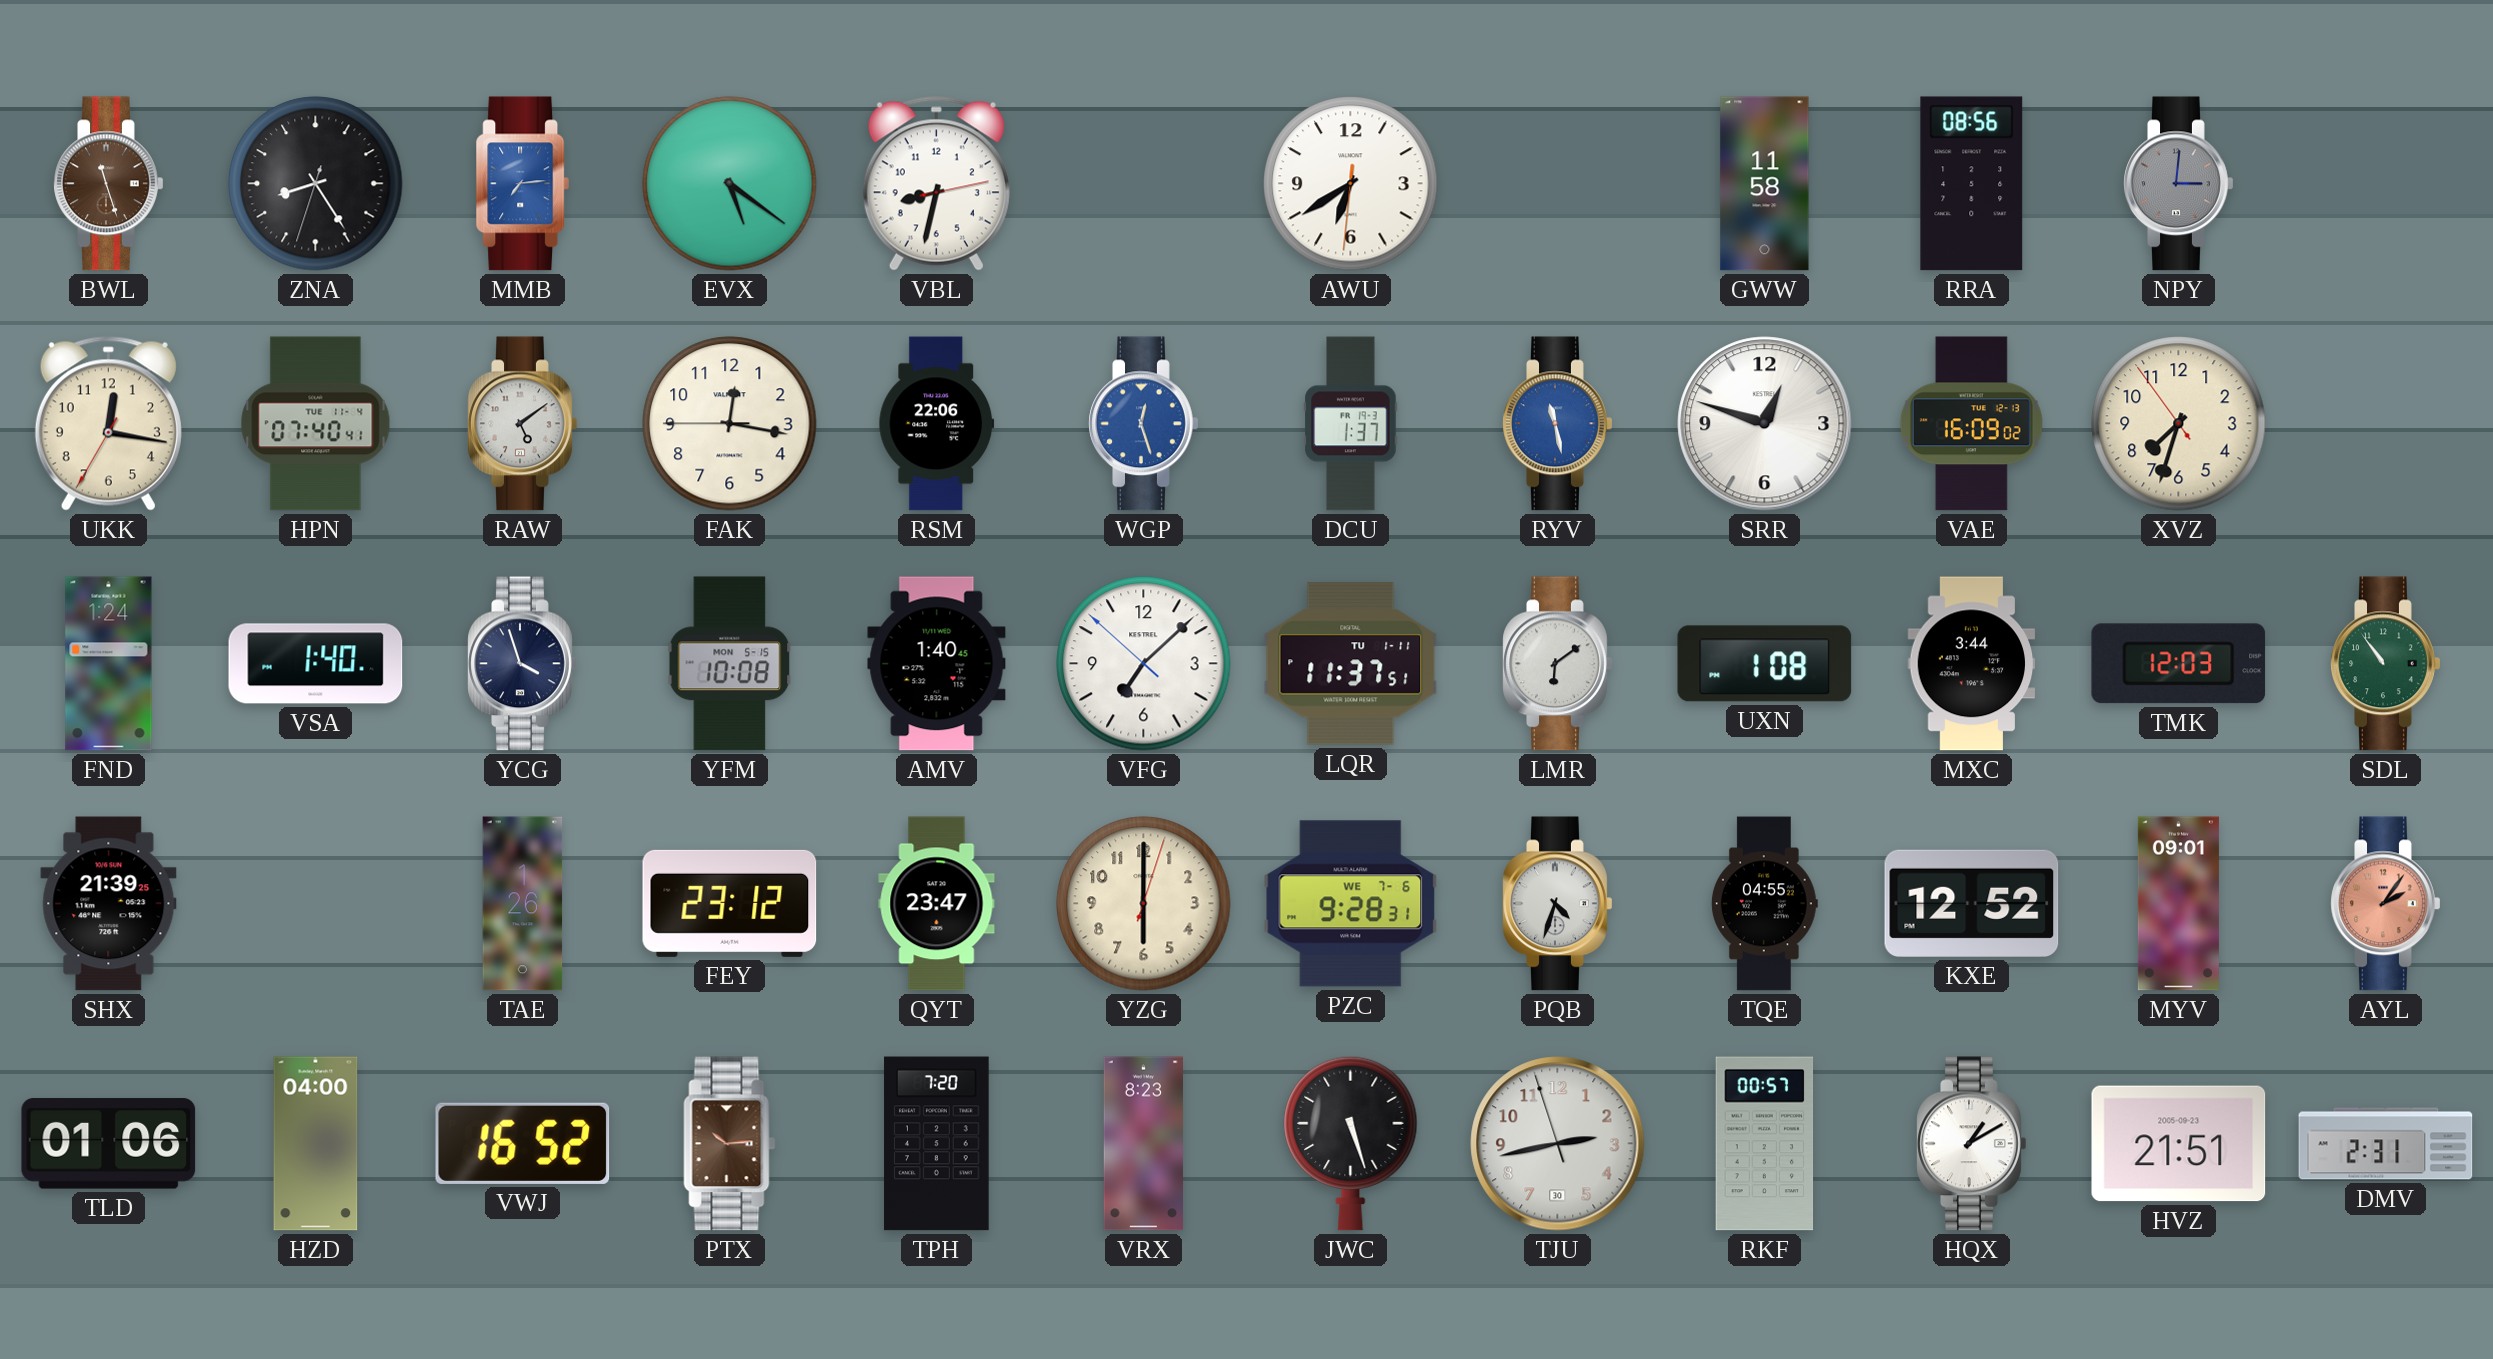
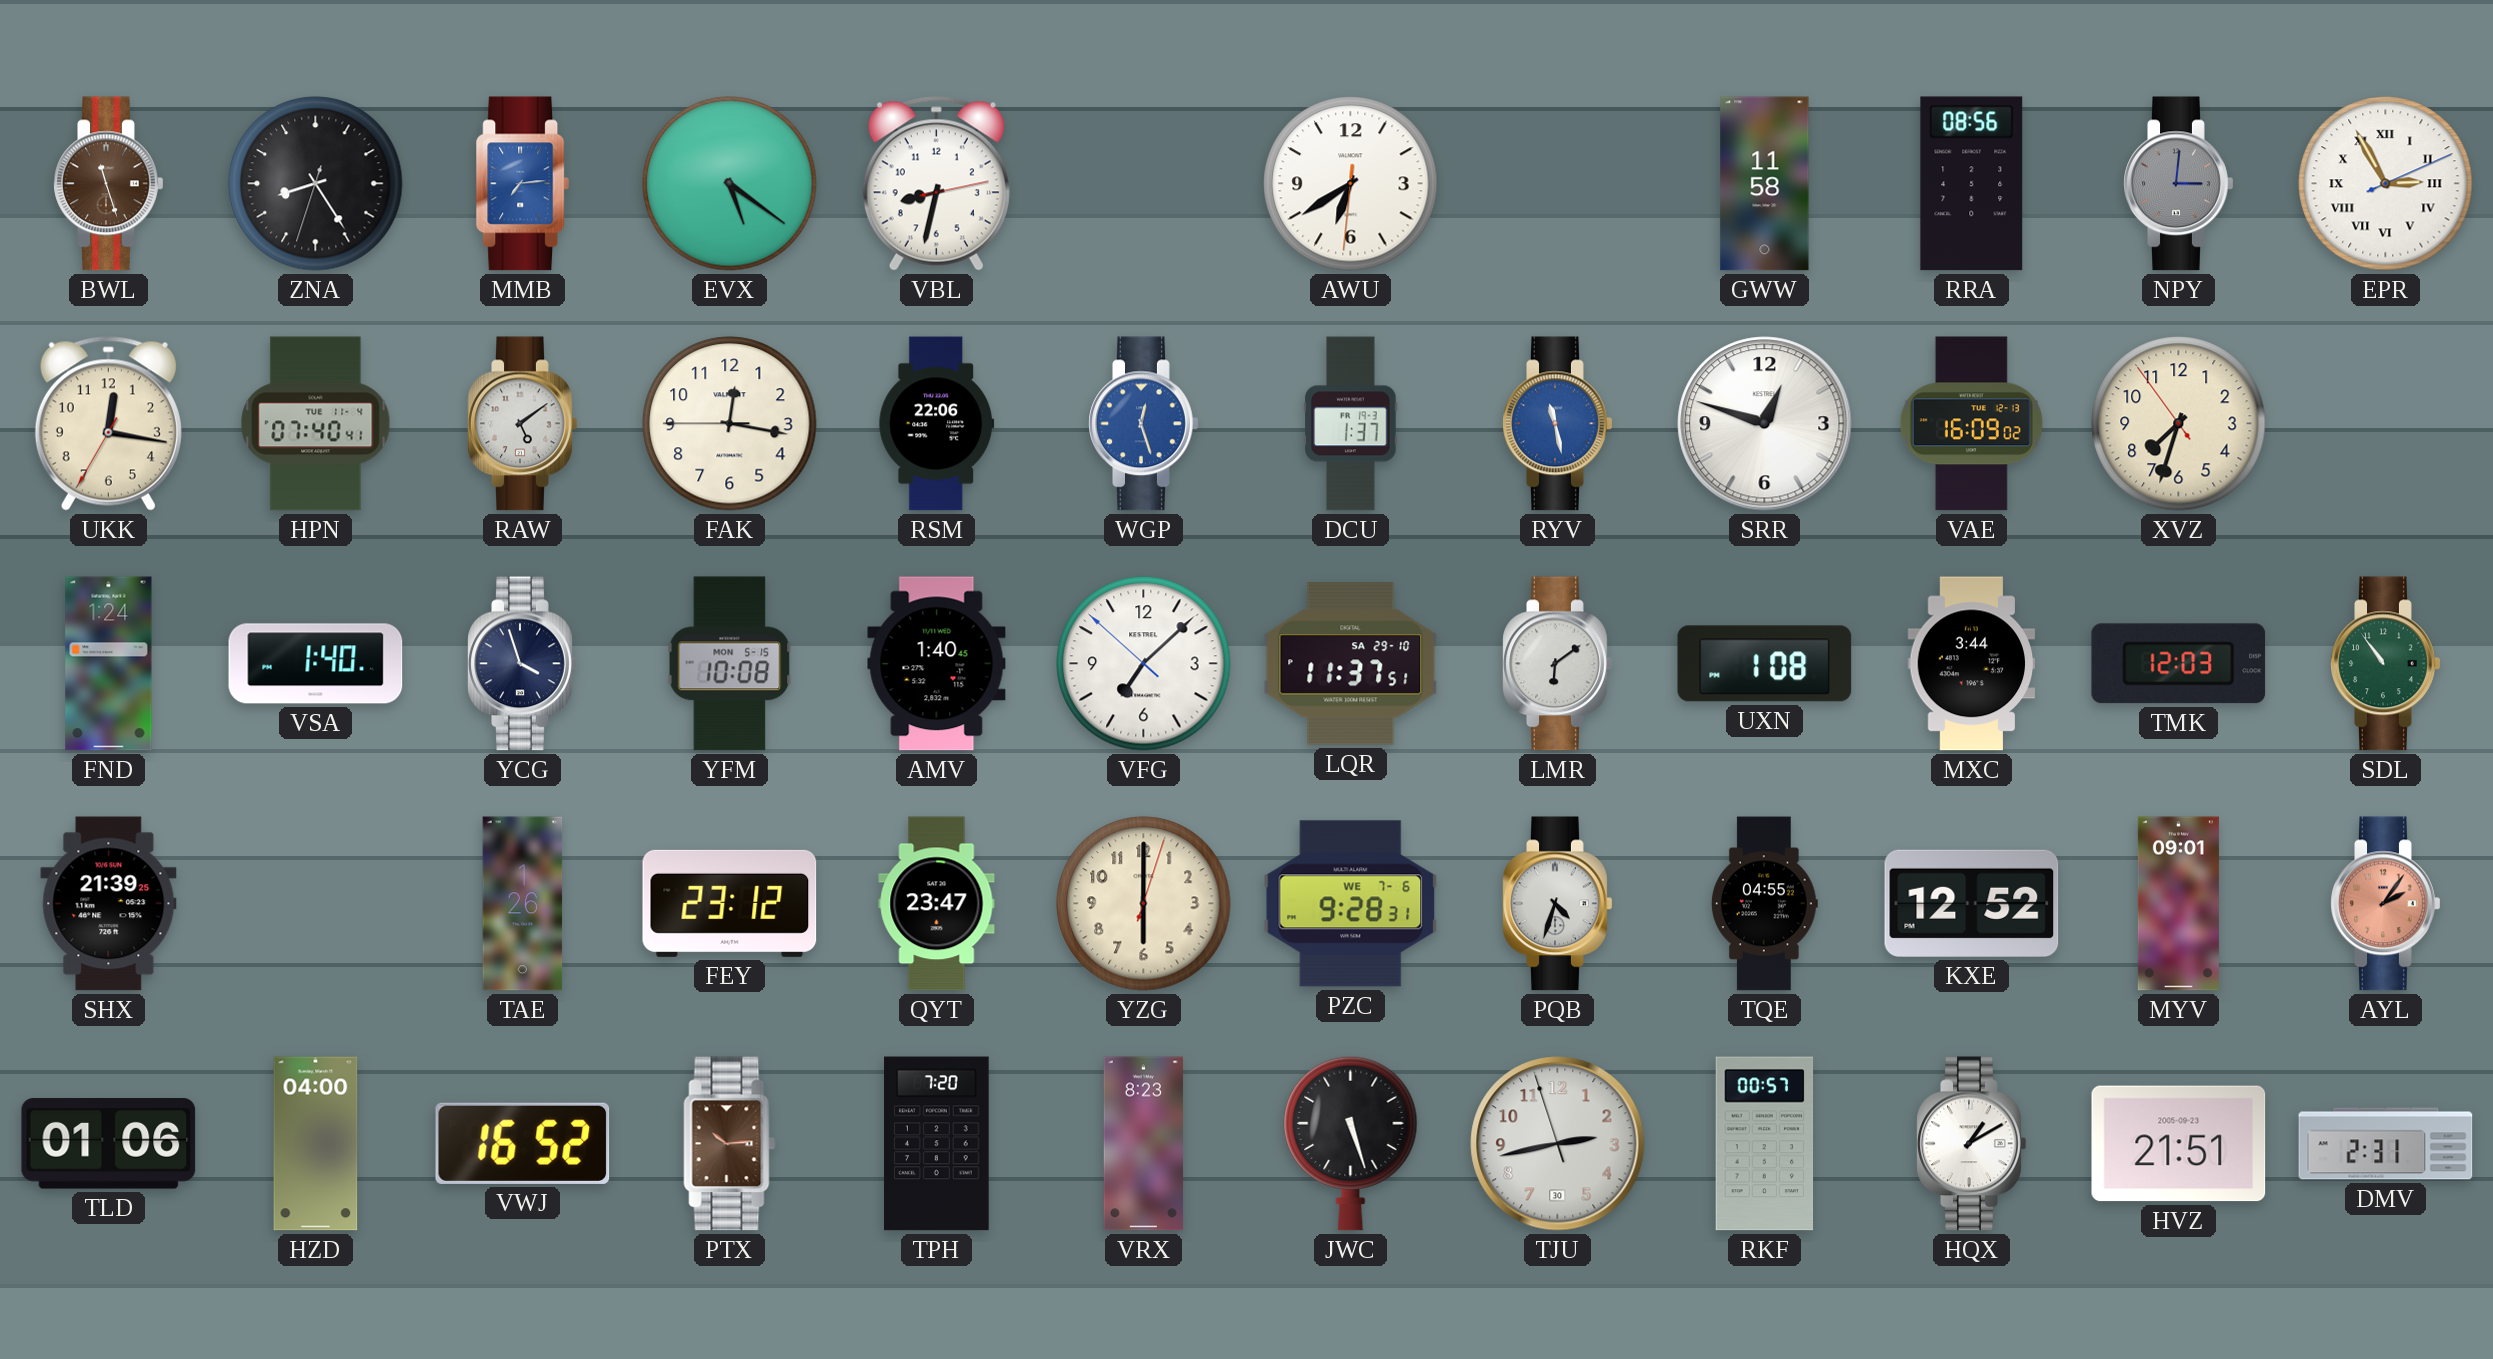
EPR: none -> 2:55 (2386, 184)
LQR date: TU 1-11 -> SA 29-10 (1351, 664)
